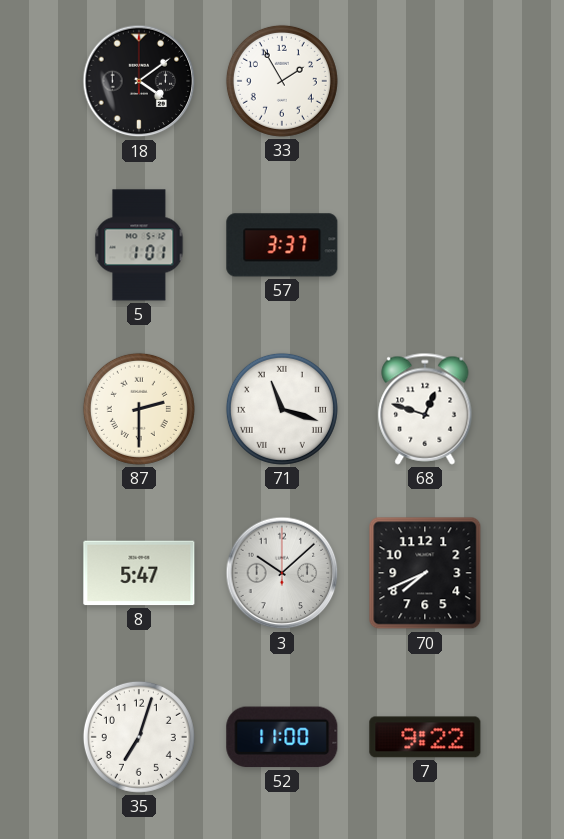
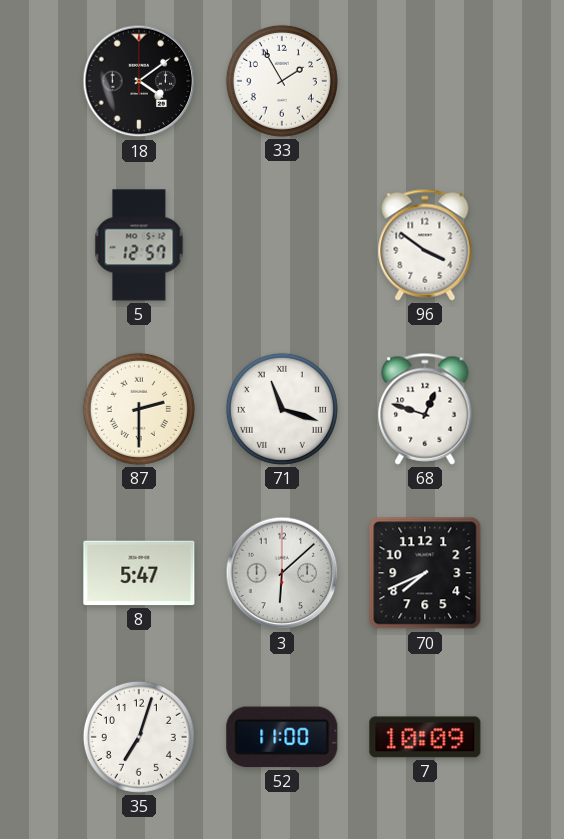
5: 1:01 -> 12:57 (139, 245)
57: 3:37 -> none (282, 245)
96: none -> 3:51 (425, 245)
3: 10:08 -> 6:08 (282, 573)
7: 9:22 -> 10:09 (425, 737)
